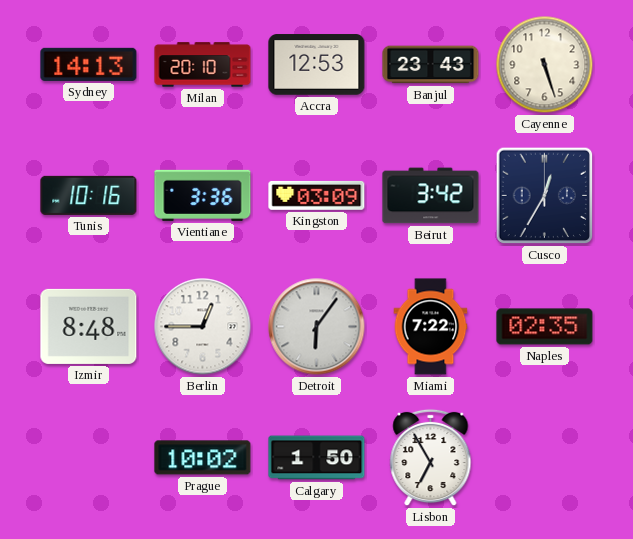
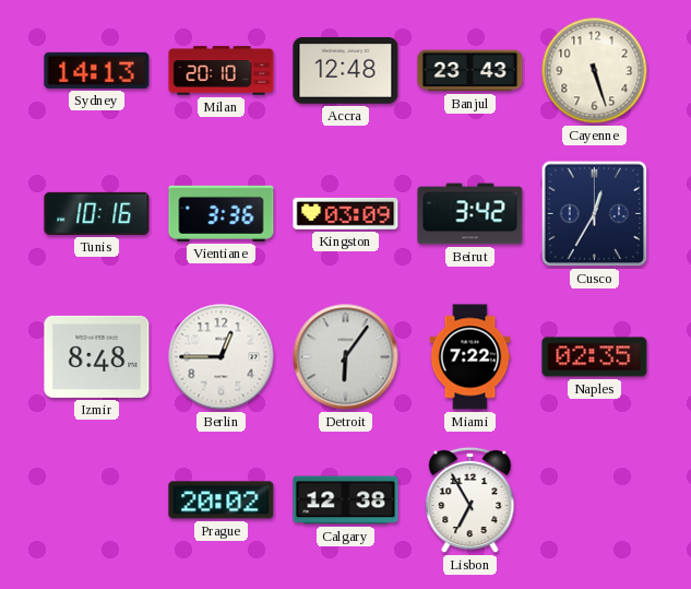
Accra: 12:53 -> 12:48 (346, 71)
Prague: 10:02 -> 20:02 (222, 500)
Calgary: 1:50 -> 12:38 (346, 500)
